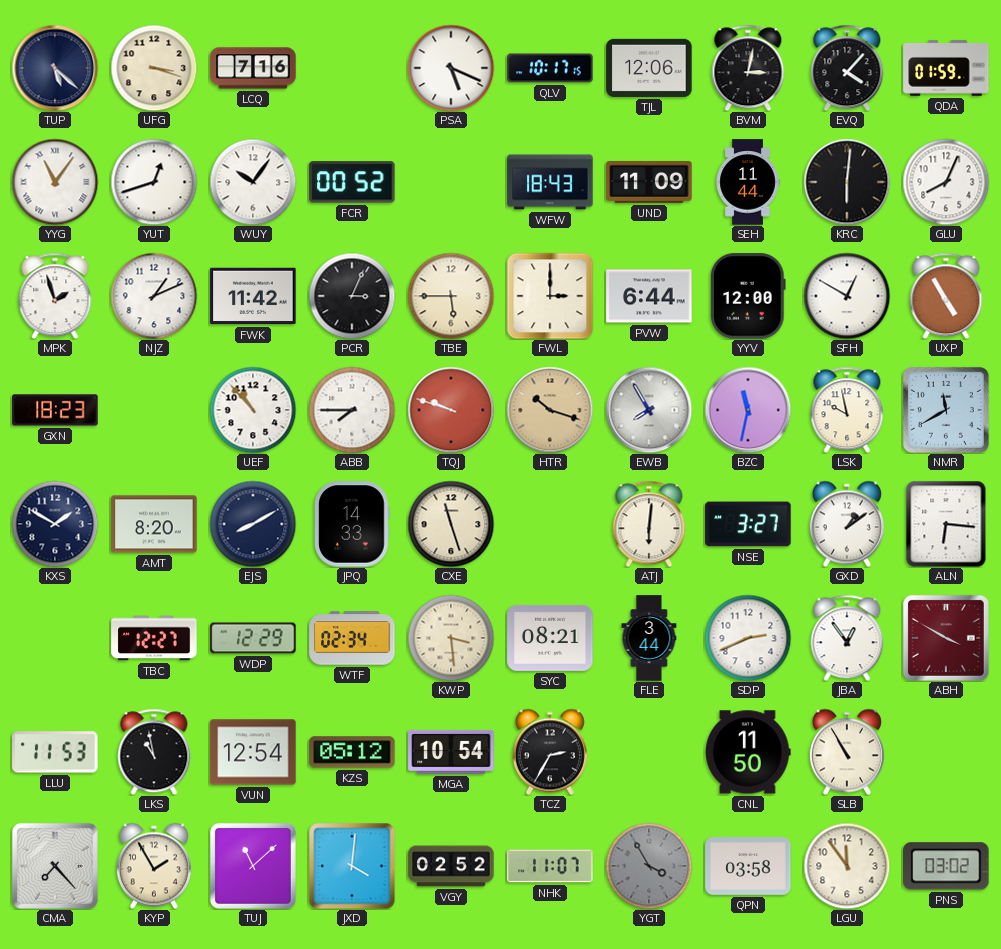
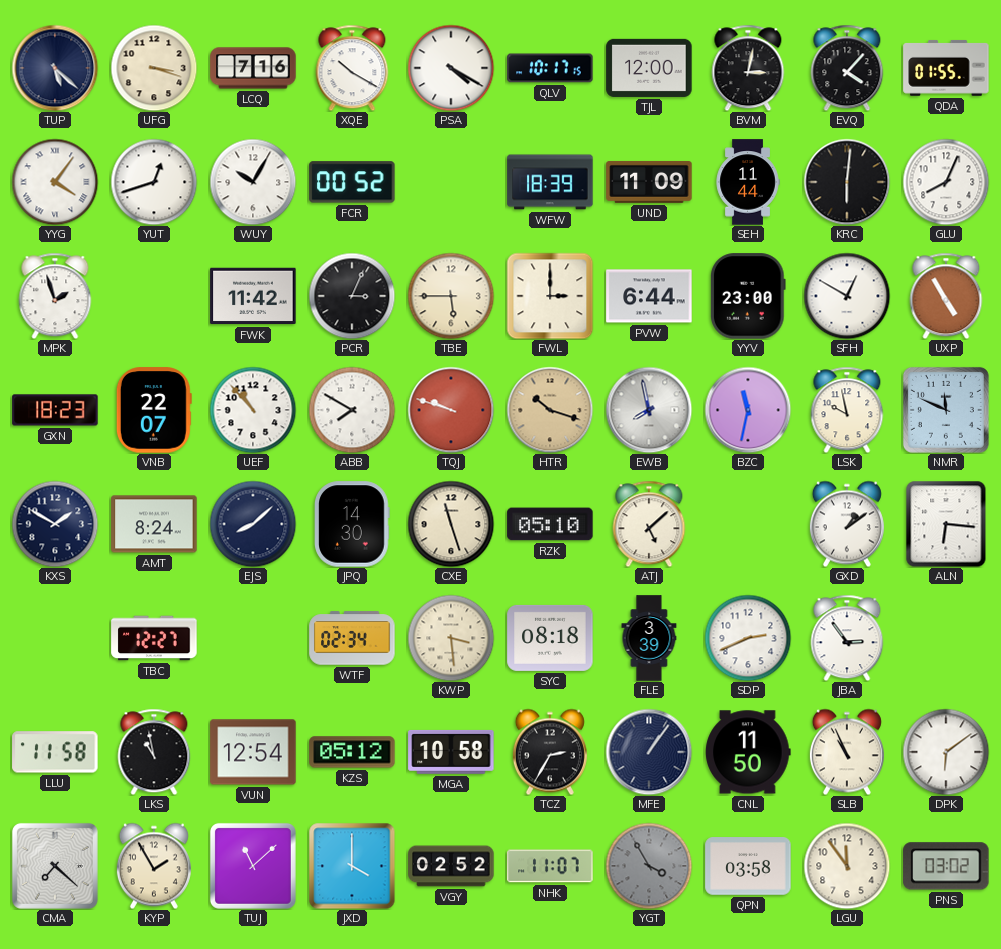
XQE: none -> 10:20 (352, 68)
PSA: 5:19 -> 4:20 (451, 68)
TJL: 12:06 -> 12:00 (649, 68)
QDA: 01:59 -> 01:55 (946, 68)
YYG: 11:06 -> 4:06 (55, 182)
WUY: 10:06 -> 10:05 (253, 182)
WFW: 18:43 -> 18:39 (550, 182)
NJZ: 1:11 -> none (154, 296)
YYV: 12:00 -> 23:00 (748, 296)
VNB: none -> 22:07 (154, 410)
ABB: 7:45 -> 7:50 (352, 410)
EWB: 7:55 -> 7:58 (649, 410)
NMR: 11:40 -> 11:49 (946, 410)
AMT: 8:20 -> 8:24 (154, 524)
EJS: 8:10 -> 8:08 (253, 524)
JPQ: 14:33 -> 14:30 (353, 524)
RZK: none -> 05:10 (550, 524)
ATJ: 6:01 -> 5:08 (649, 524)
NSE: 3:27 -> none (748, 524)
WDP: 12:29 -> none (253, 638)
SYC: 08:21 -> 08:18 (550, 638)
FLE: 3:44 -> 3:39 (649, 638)
JBA: 12:54 -> 2:54 (847, 638)
ABH: 3:50 -> none (946, 638)
LLU: 11:53 -> 11:58 (55, 752)
MGA: 10:54 -> 10:58 (451, 752)
MFE: none -> 1:06 (649, 752)
SLB: 10:55 -> 10:56 (847, 752)
DPK: none -> 6:09 (946, 752)
CMA: 7:23 -> 7:22 (55, 866)
JXD: 4:01 -> 4:00 (352, 866)
